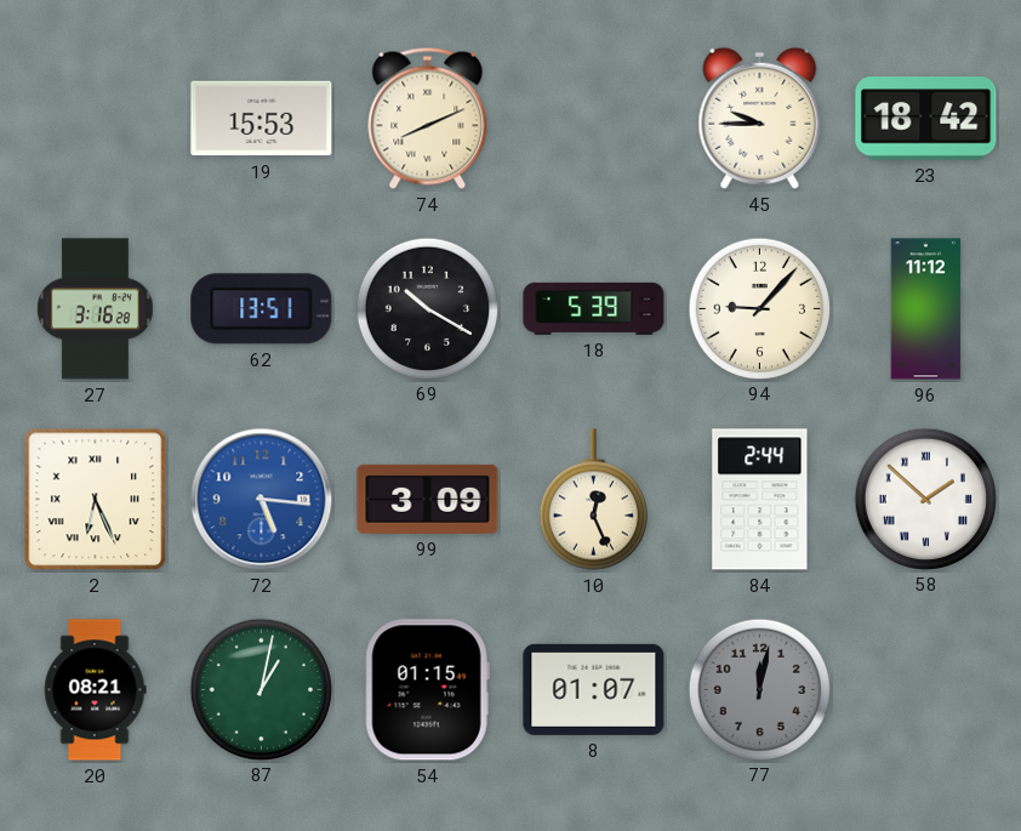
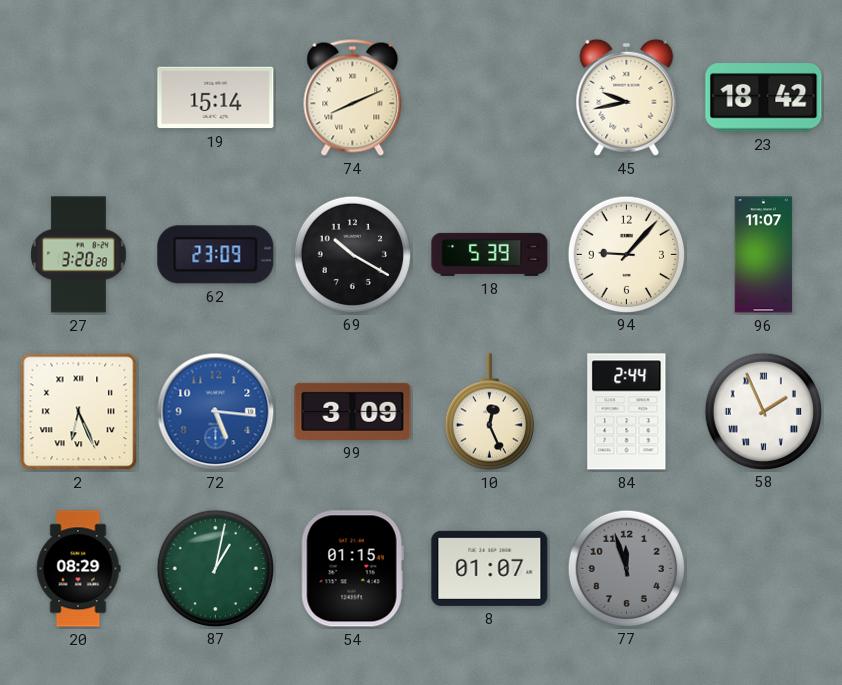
19: 15:53 -> 15:14 (216, 98)
45: 9:45 -> 9:43 (627, 97)
27: 3:16 -> 3:20 (79, 255)
62: 13:51 -> 23:09 (216, 255)
96: 11:12 -> 11:07 (764, 255)
58: 1:52 -> 1:56 (763, 411)
20: 08:21 -> 08:29 (78, 569)
77: 12:02 -> 11:57 (626, 568)
